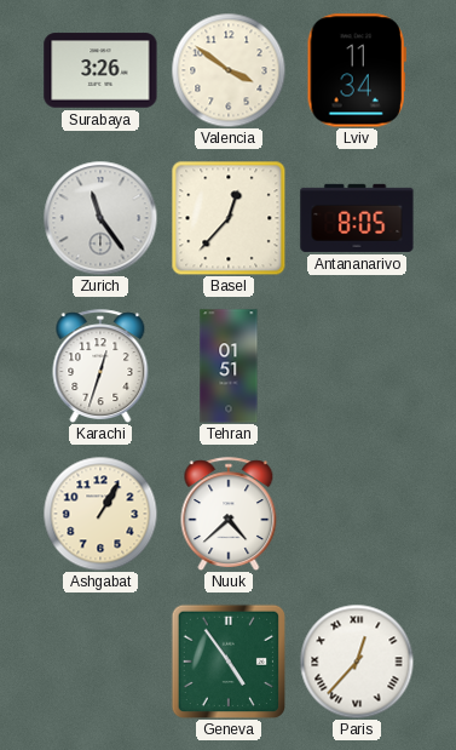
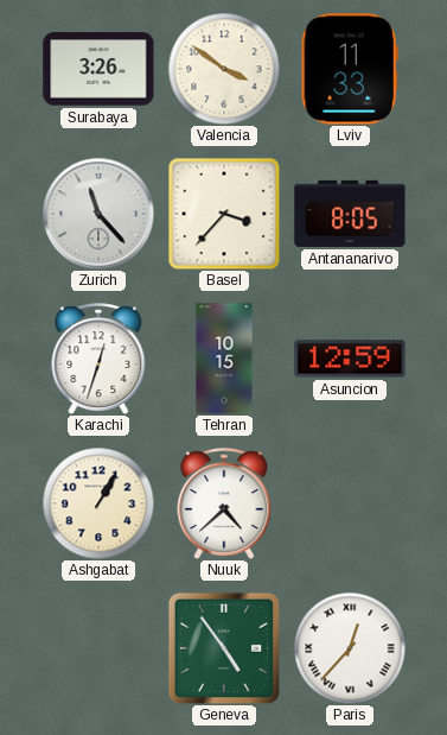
Lviv: 11:34 -> 11:33 (350, 69)
Zurich: 11:24 -> 11:23 (98, 214)
Basel: 12:37 -> 3:37 (224, 214)
Tehran: 01:51 -> 10:15 (224, 359)
Asuncion: none -> 12:59 (350, 359)
